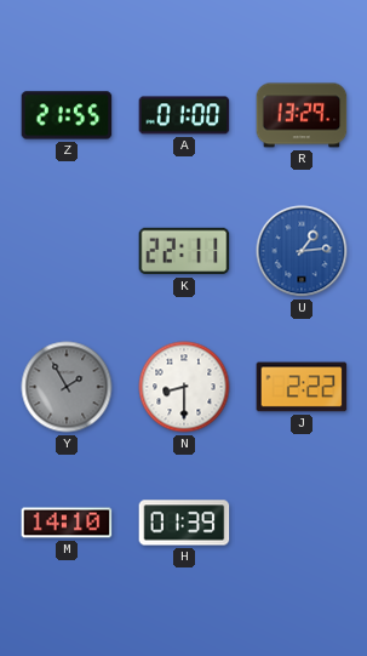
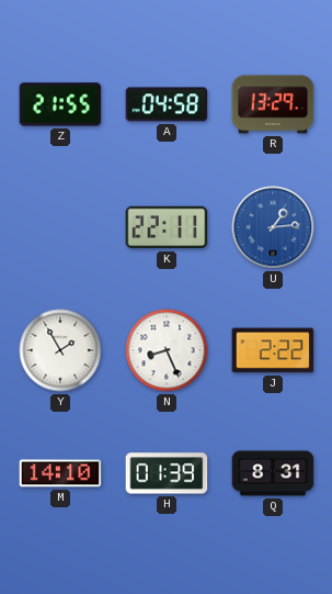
A: 01:00 -> 04:58 (167, 104)
Y dial: grey -> white (60, 350)
N: 8:30 -> 8:26 (167, 350)
Q: none -> 8:31 (273, 473)
